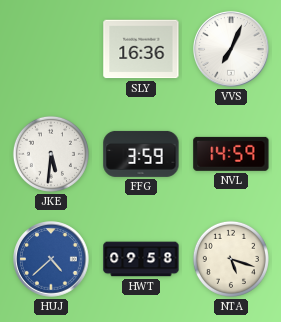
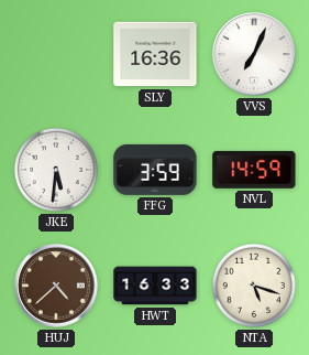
HUJ dial: blue -> brown (56, 286)
HWT: 09:58 -> 16:33 (155, 286)
